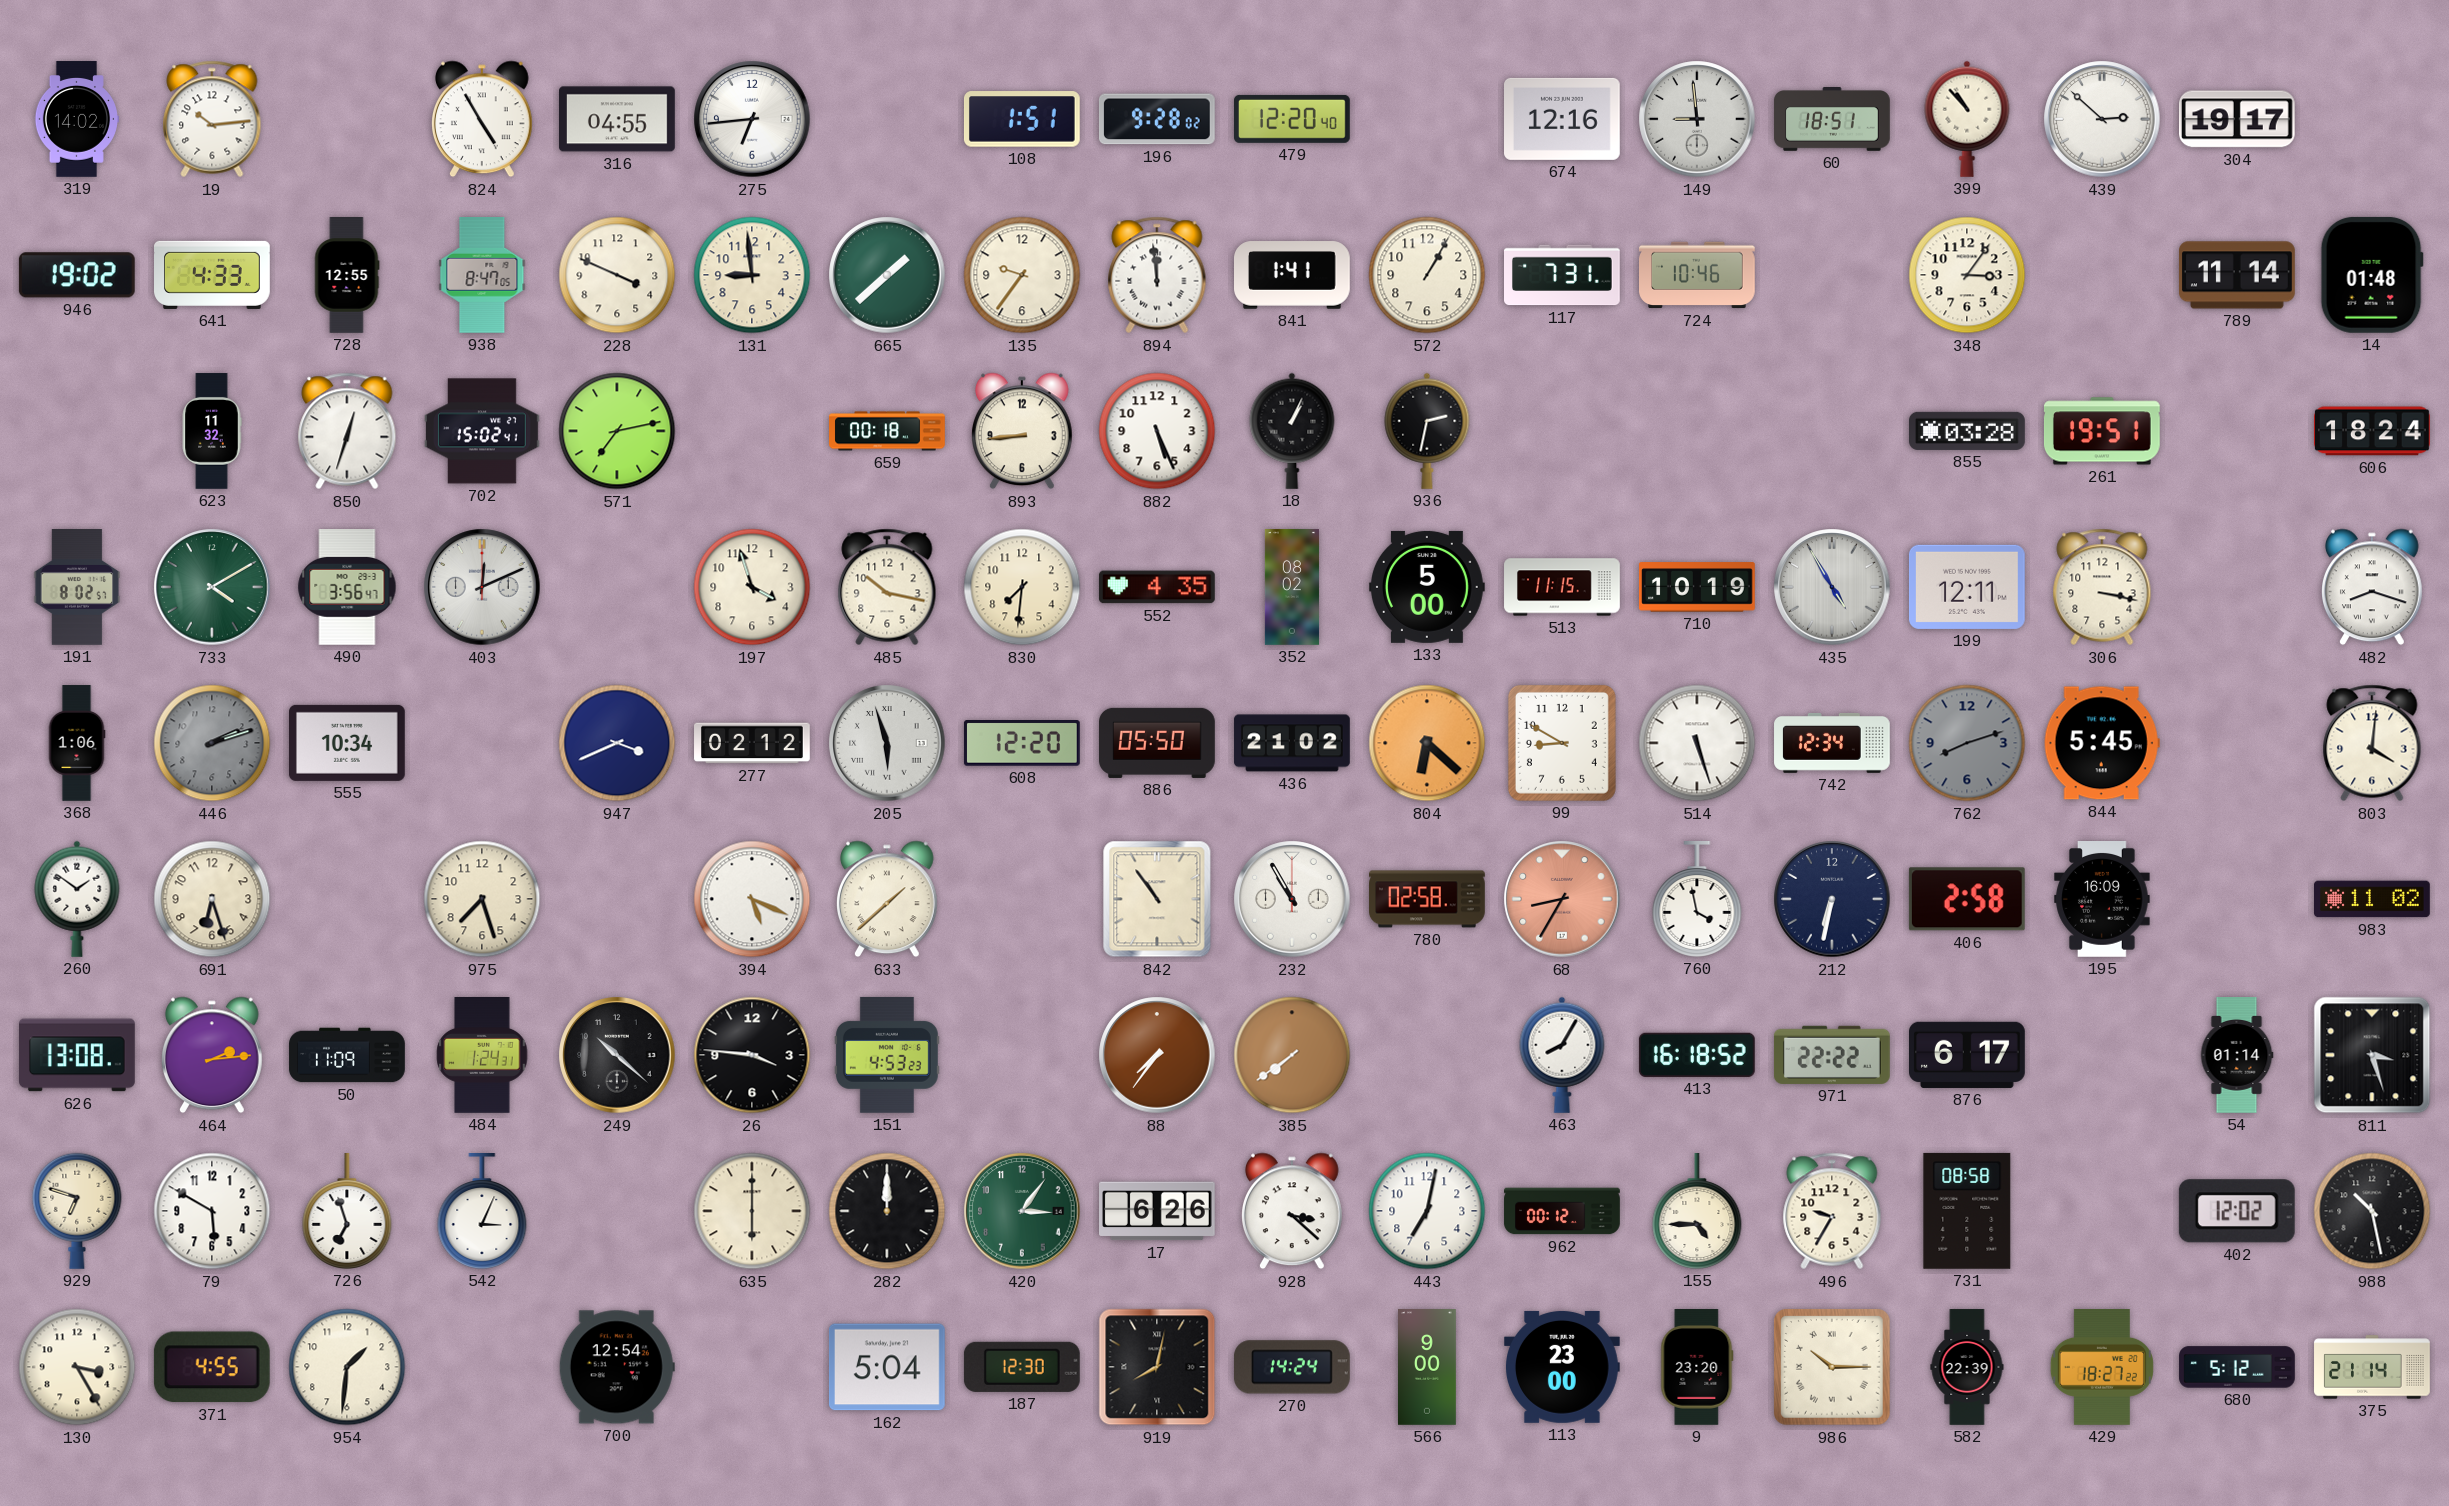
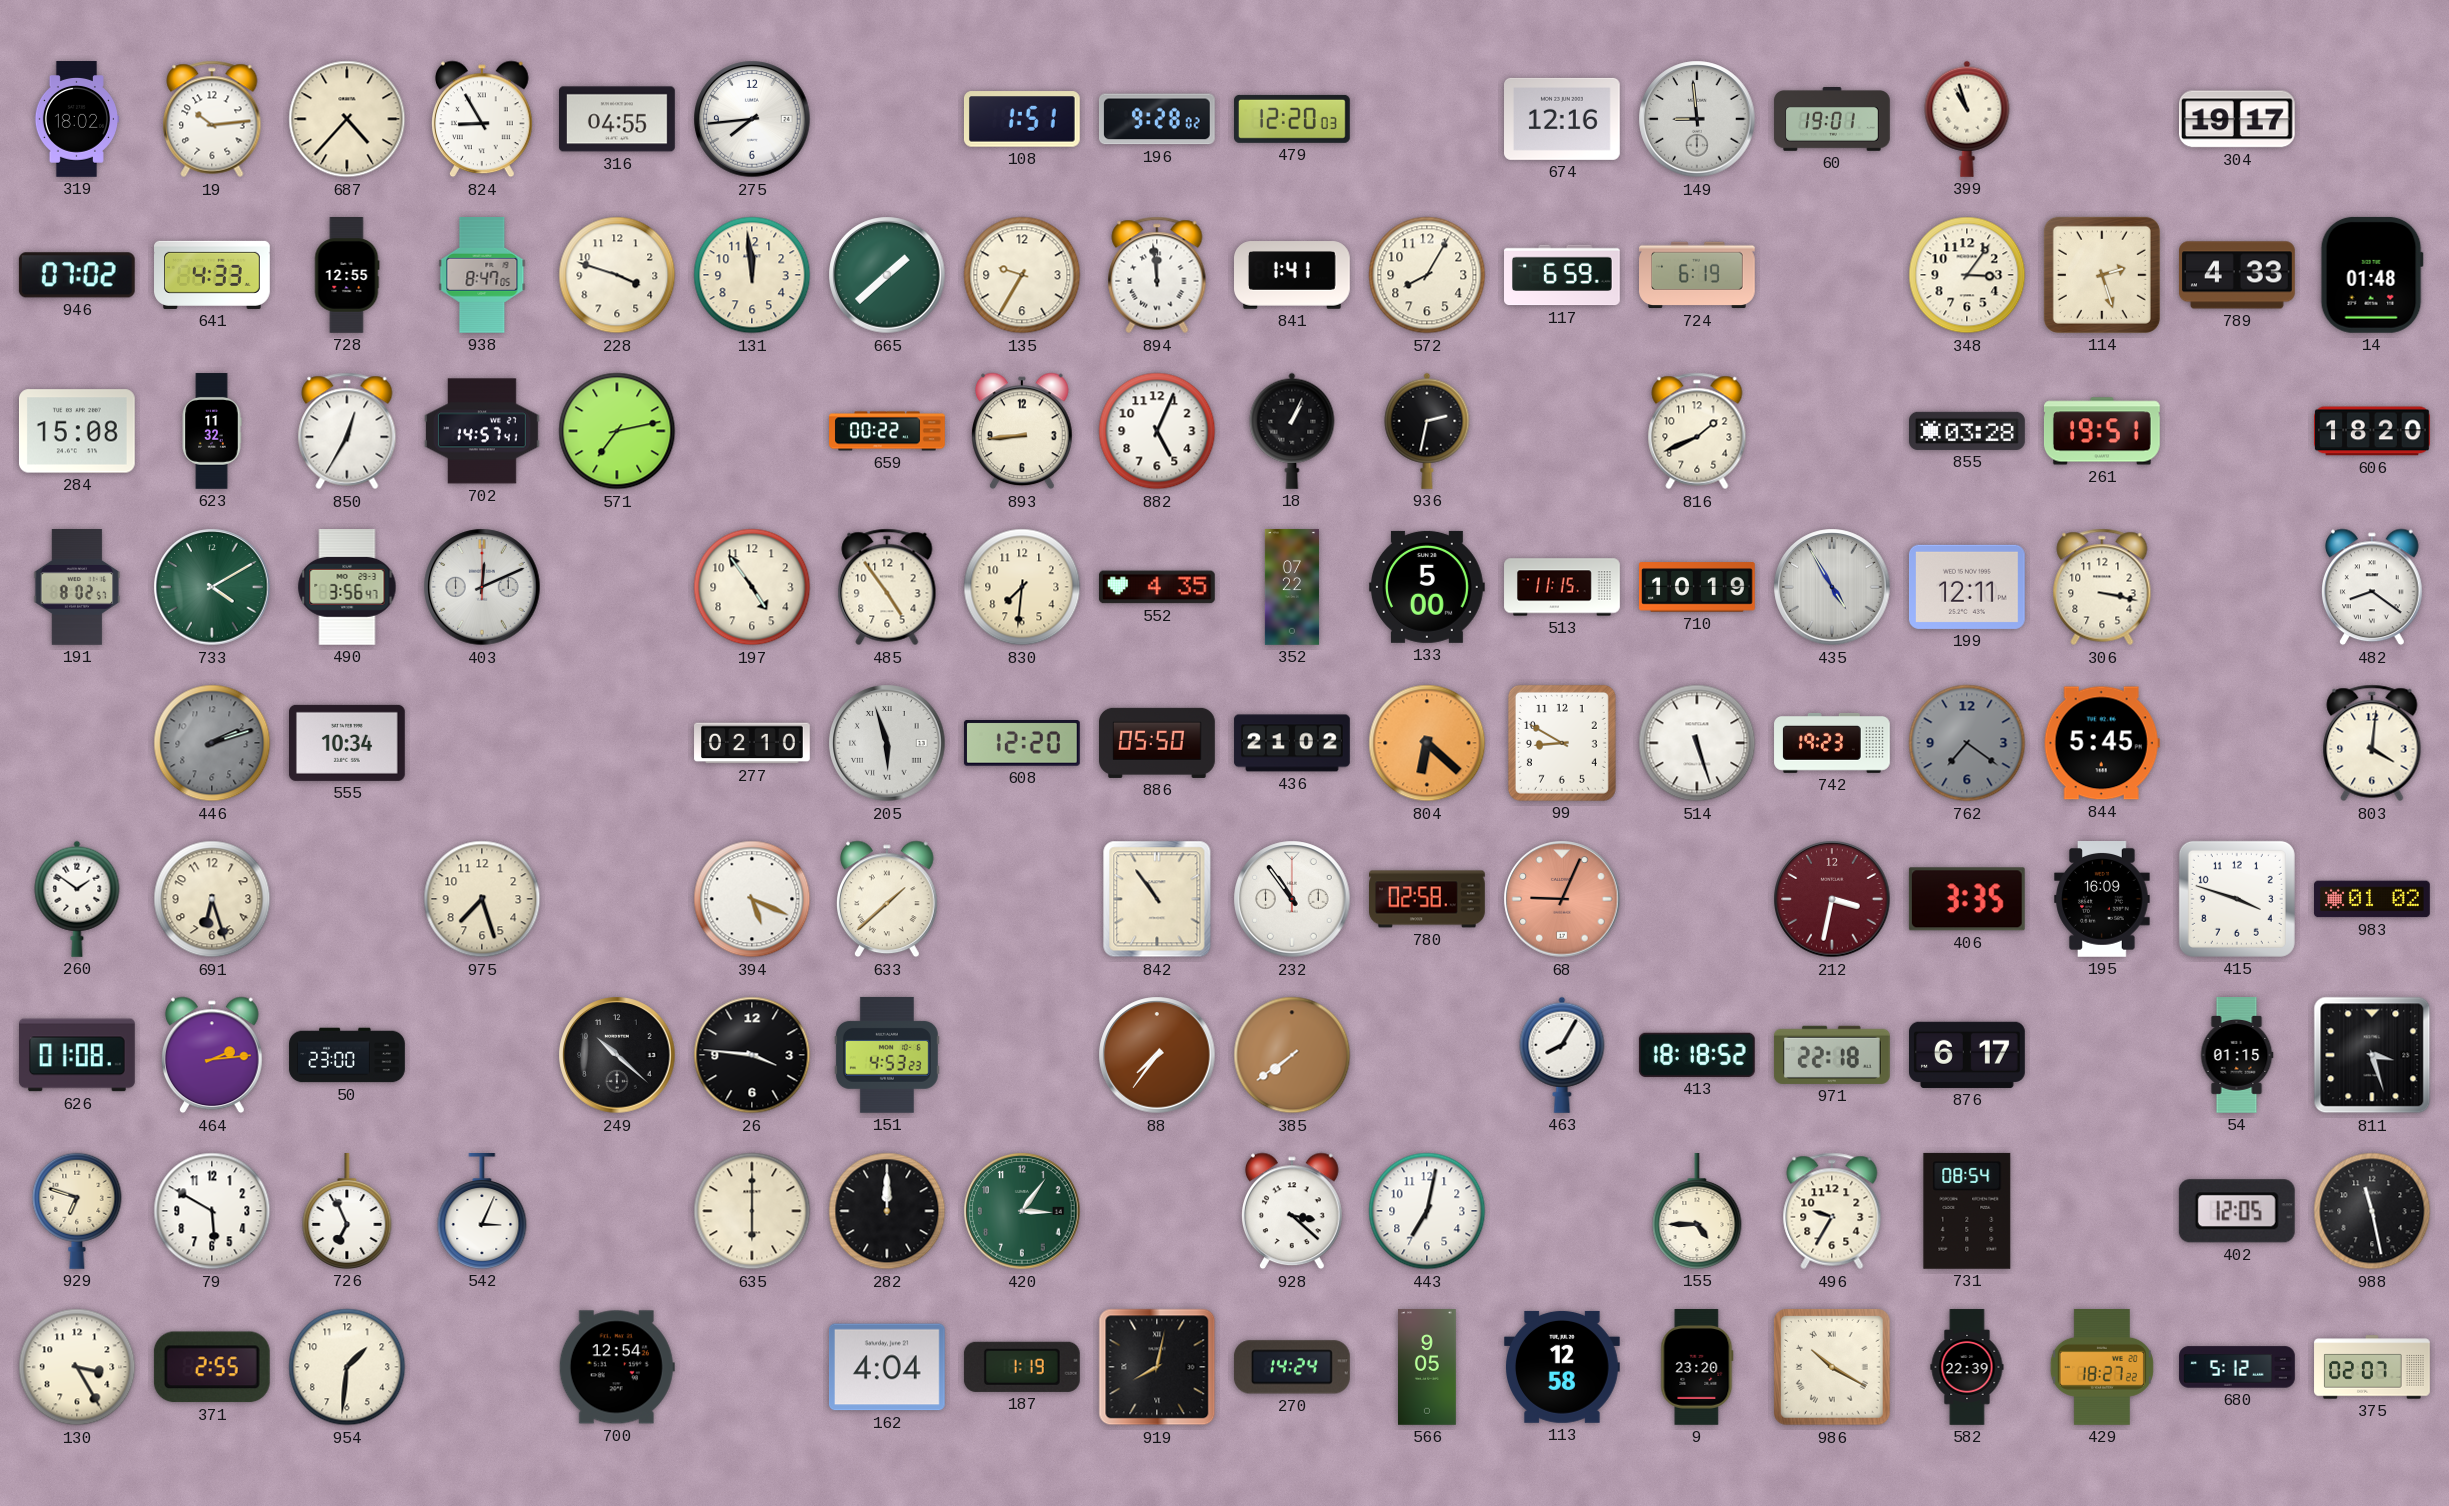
319: 14:02 -> 18:02 (76, 119)
687: none -> 4:37 (347, 119)
824: 4:55 -> 8:55 (483, 119)
275: 6:44 -> 7:44 (752, 119)
479: 12:20:40 -> 12:20:03 (1293, 119)
60: 18:51 -> 19:01 (1832, 120)
399: 10:53 -> 10:57 (1967, 119)
439: 2:52 -> none (2102, 119)
946: 19:02 -> 07:02 (77, 275)
228: 3:49 -> 3:48 (617, 275)
131: 8:59 -> 11:59 (752, 275)
135: 9:36 -> 9:35 (1022, 275)
572: 1:05 -> 8:05 (1427, 275)
117: 7:31 -> 6:59 (1563, 275)
724: 10:46 -> 6:19 (1698, 275)
114: none -> 2:27 (2102, 275)
789: 11:14 -> 4:33 (2238, 275)
284: none -> 15:08 (77, 431)
850: 12:33 -> 12:35 (347, 431)
702: 15:02 -> 14:57 (483, 431)
659: 00:18 -> 00:22 (887, 431)
882: 5:26 -> 5:04 (1157, 431)
816: none -> 1:41 (1697, 431)
606: 18:24 -> 18:20 (2373, 431)
197: 3:57 -> 4:54 (752, 587)
485: 10:17 -> 4:54 (887, 587)
352: 08:02 -> 07:22 (1292, 587)
482: 8:18 -> 8:21 (2373, 587)
368: 1:06 -> none (77, 743)
947: 3:41 -> none (617, 743)
277: 02:12 -> 02:10 (752, 743)
742: 12:34 -> 19:23 (1832, 743)
762: 8:12 -> 7:21 (1967, 743)
232: 10:55 -> 10:54 (1292, 899)
68: 8:35 -> 9:04 (1562, 899)
760: 3:58 -> none (1697, 900)
212: 6:32 -> 3:32 (1832, 899)
212 dial: navy -> burgundy (1832, 899)
406: 2:58 -> 3:35 (1967, 899)
415: none -> 3:48 (2237, 899)
983: 11:02 -> 01:02 (2373, 899)
626: 13:08 -> 01:08 (78, 1055)
50: 11:09 -> 23:00 (347, 1055)
484: 1:24 -> none (482, 1056)
413: 16:18 -> 18:18 (1697, 1055)
971: 22:22 -> 22:18 (1832, 1055)
54: 01:14 -> 01:15 (2237, 1055)
726: 6:57 -> 6:56 (347, 1212)
17: 6:26 -> none (1158, 1211)
962: 00:12 -> none (1562, 1211)
731: 08:58 -> 08:54 (1967, 1211)
402: 12:02 -> 12:05 (2237, 1211)
988: 10:28 -> 11:28 (2372, 1211)
371: 4:55 -> 2:55 (212, 1367)
162: 5:04 -> 4:04 (887, 1367)
187: 12:30 -> 1:19 (1022, 1367)
566: 9:00 -> 9:05 (1428, 1367)
113: 23:00 -> 12:58 (1563, 1367)
986: 10:15 -> 10:20 (1832, 1367)
375: 21:14 -> 02:07 (2372, 1367)
